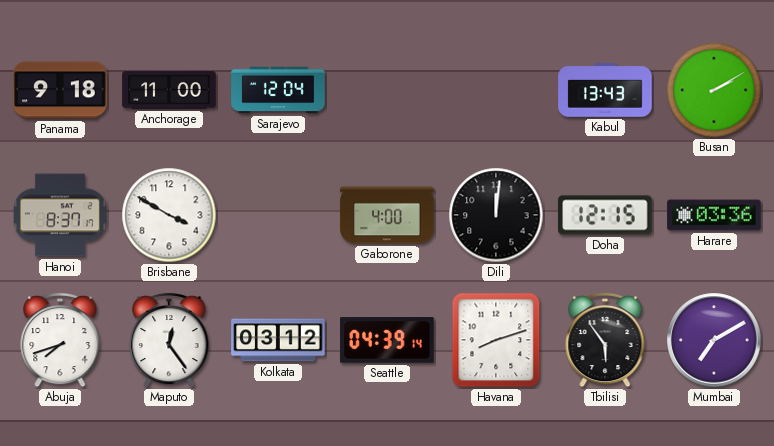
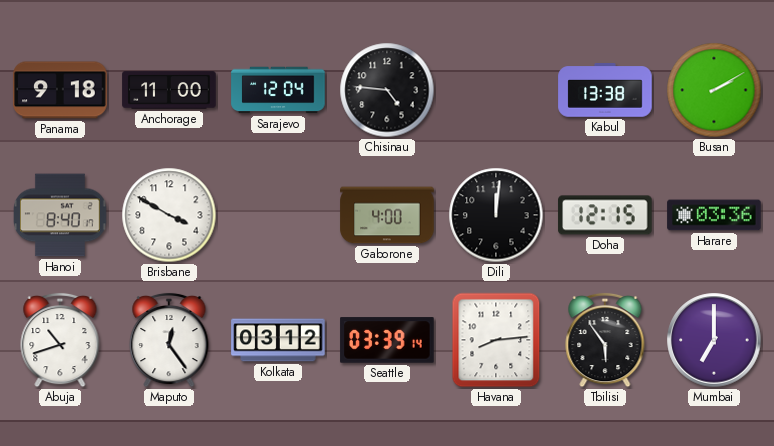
Chisinau: none -> 4:46 (387, 90)
Kabul: 13:43 -> 13:38 (605, 90)
Hanoi: 8:37 -> 8:40 (61, 215)
Abuja: 7:42 -> 10:42 (60, 340)
Seattle: 04:39 -> 03:39 (387, 340)
Havana: 8:12 -> 8:14 (496, 340)
Mumbai: 7:10 -> 7:00 (714, 340)
